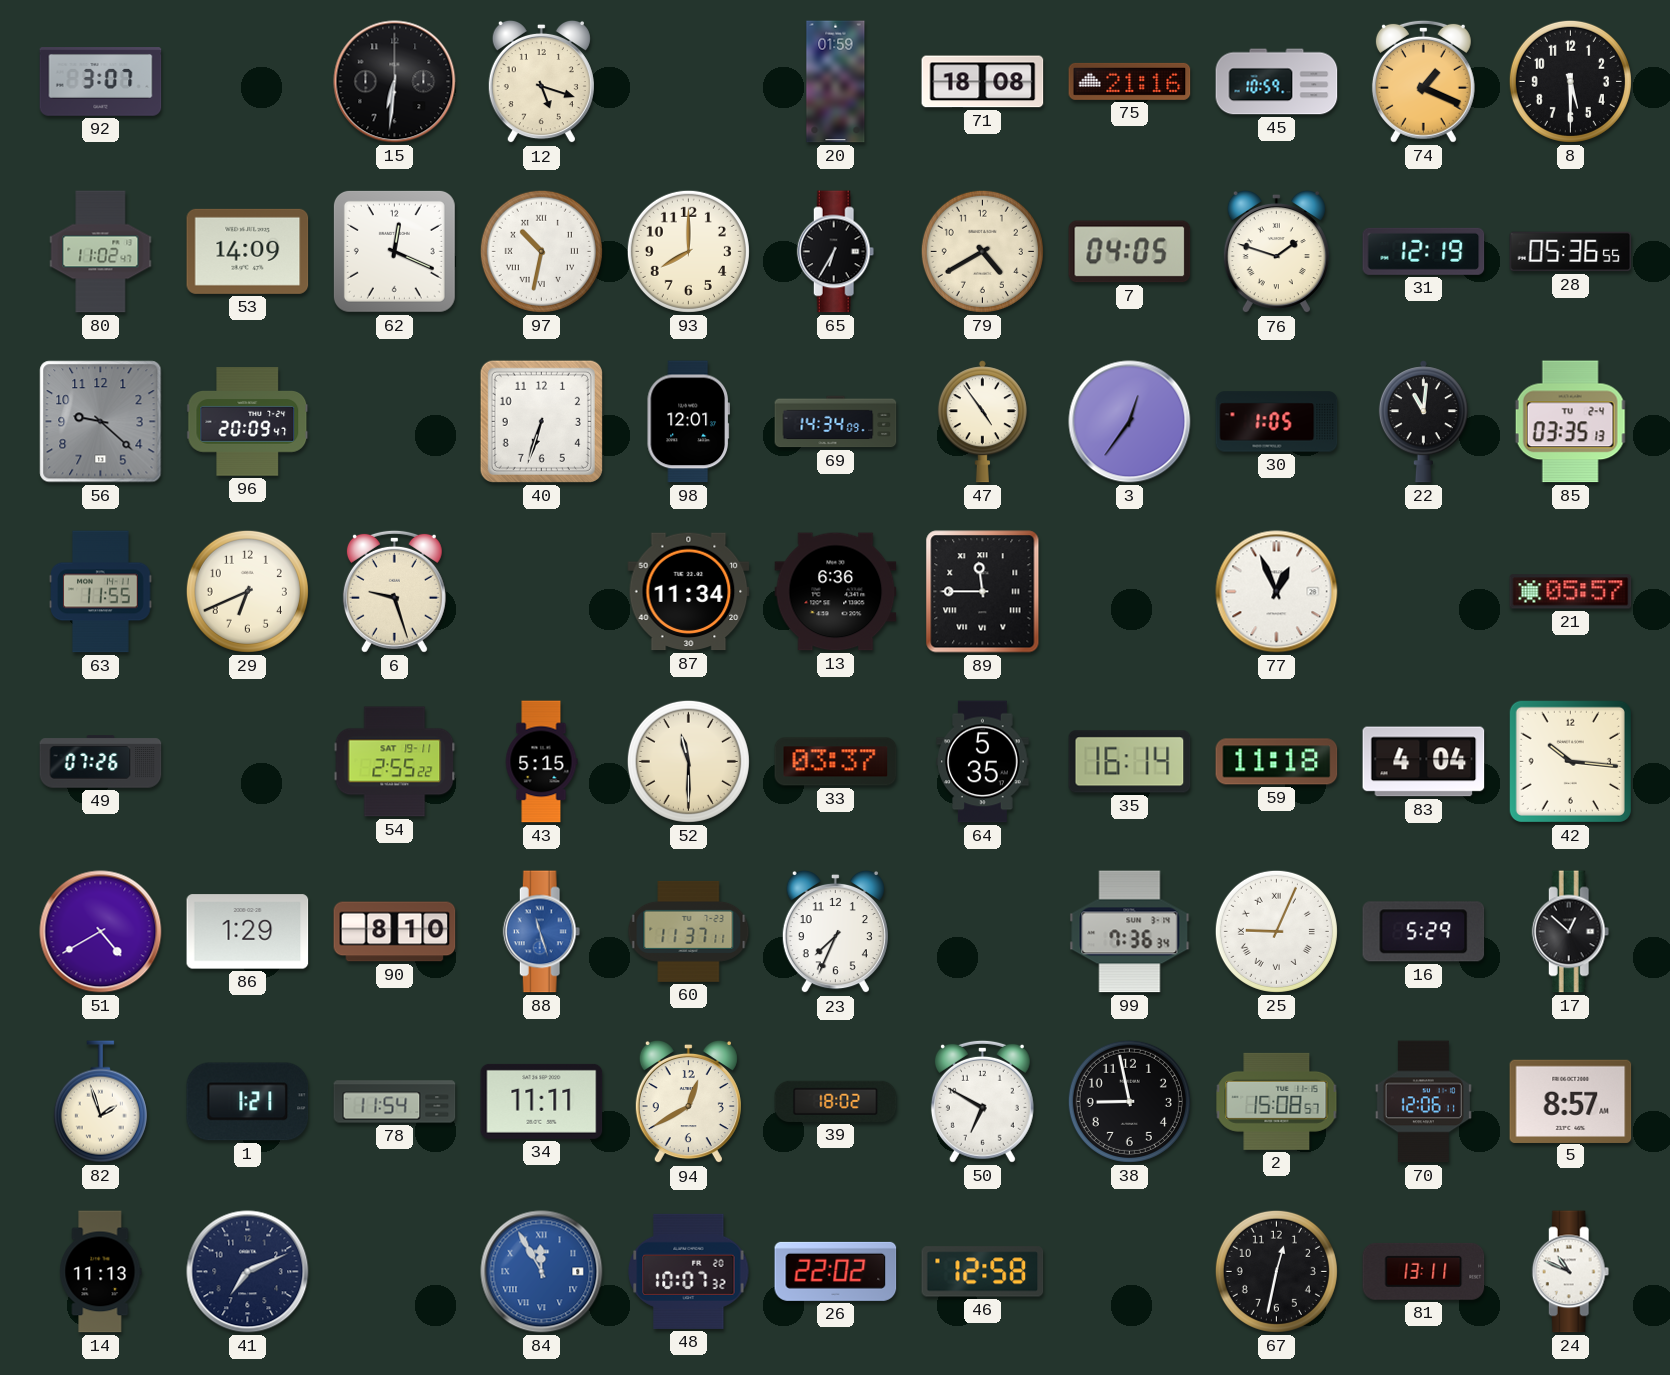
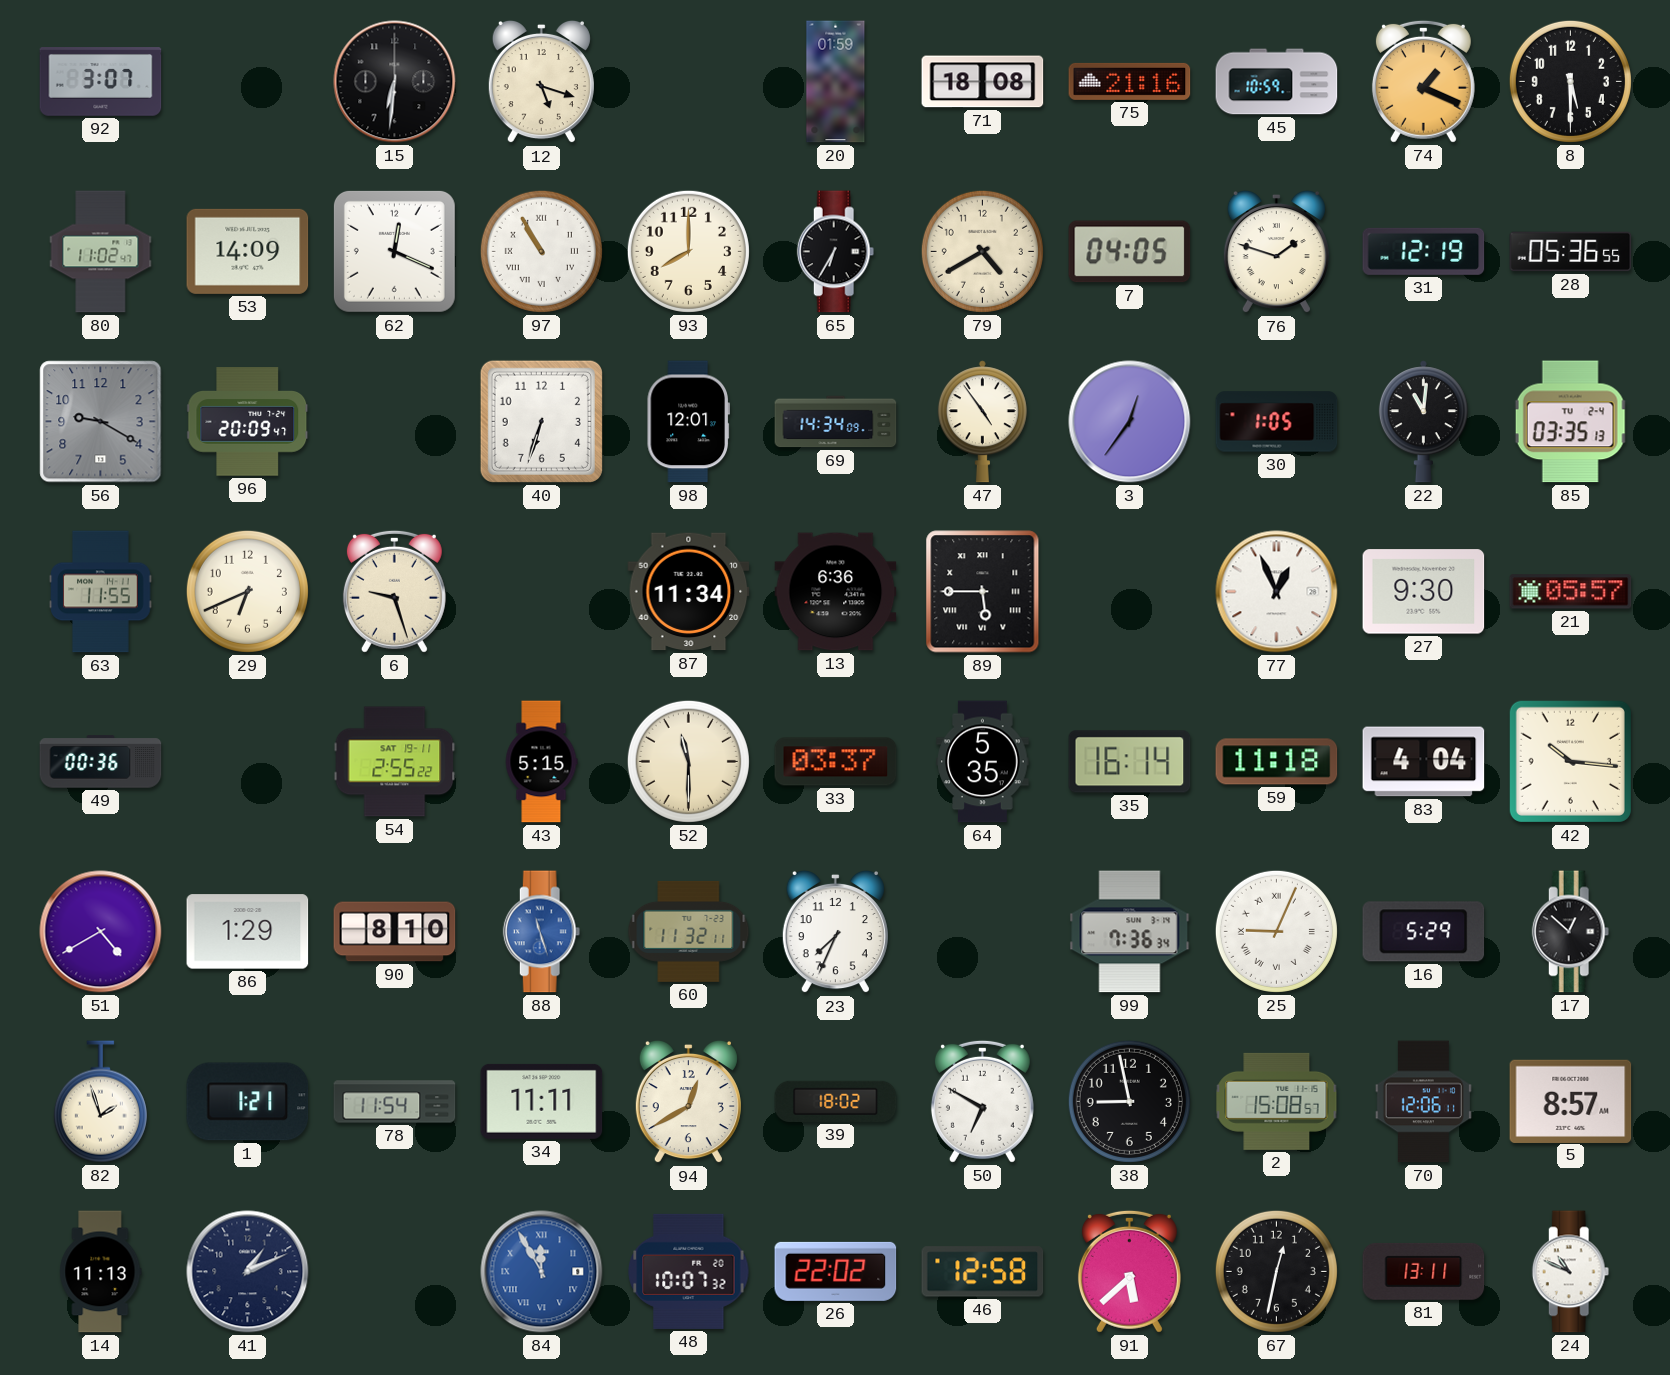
97: 10:32 -> 10:55 (541, 251)
56: 9:22 -> 9:20 (101, 422)
89: 11:45 -> 5:45 (983, 592)
27: none -> 9:30 (1424, 592)
49: 07:26 -> 00:36 (101, 762)
60: 11:37 -> 11:32 (689, 931)
41: 7:11 -> 1:11 (248, 1272)
91: none -> 5:38 (1129, 1271)
